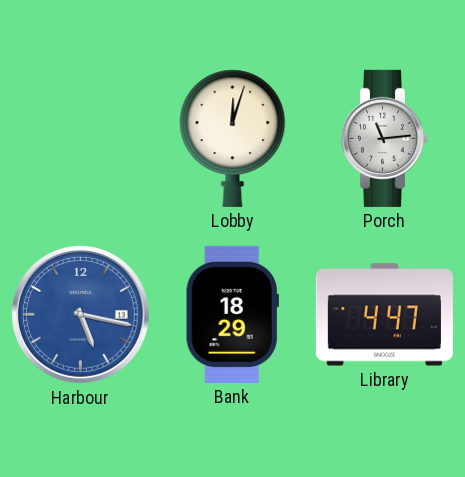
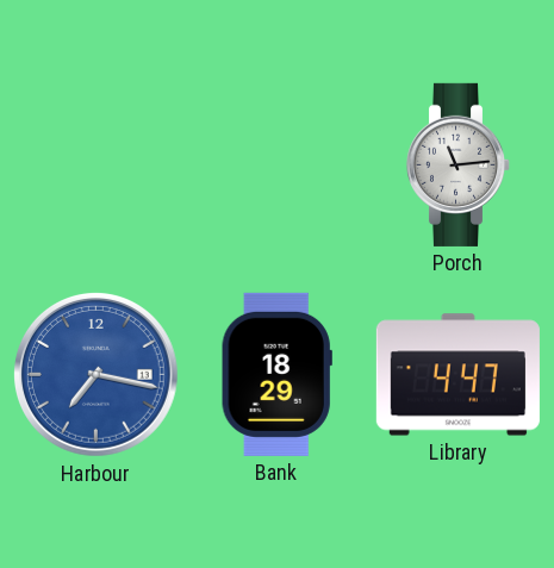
Lobby: 12:03 -> none (233, 138)
Harbour: 5:17 -> 7:17 (95, 374)
